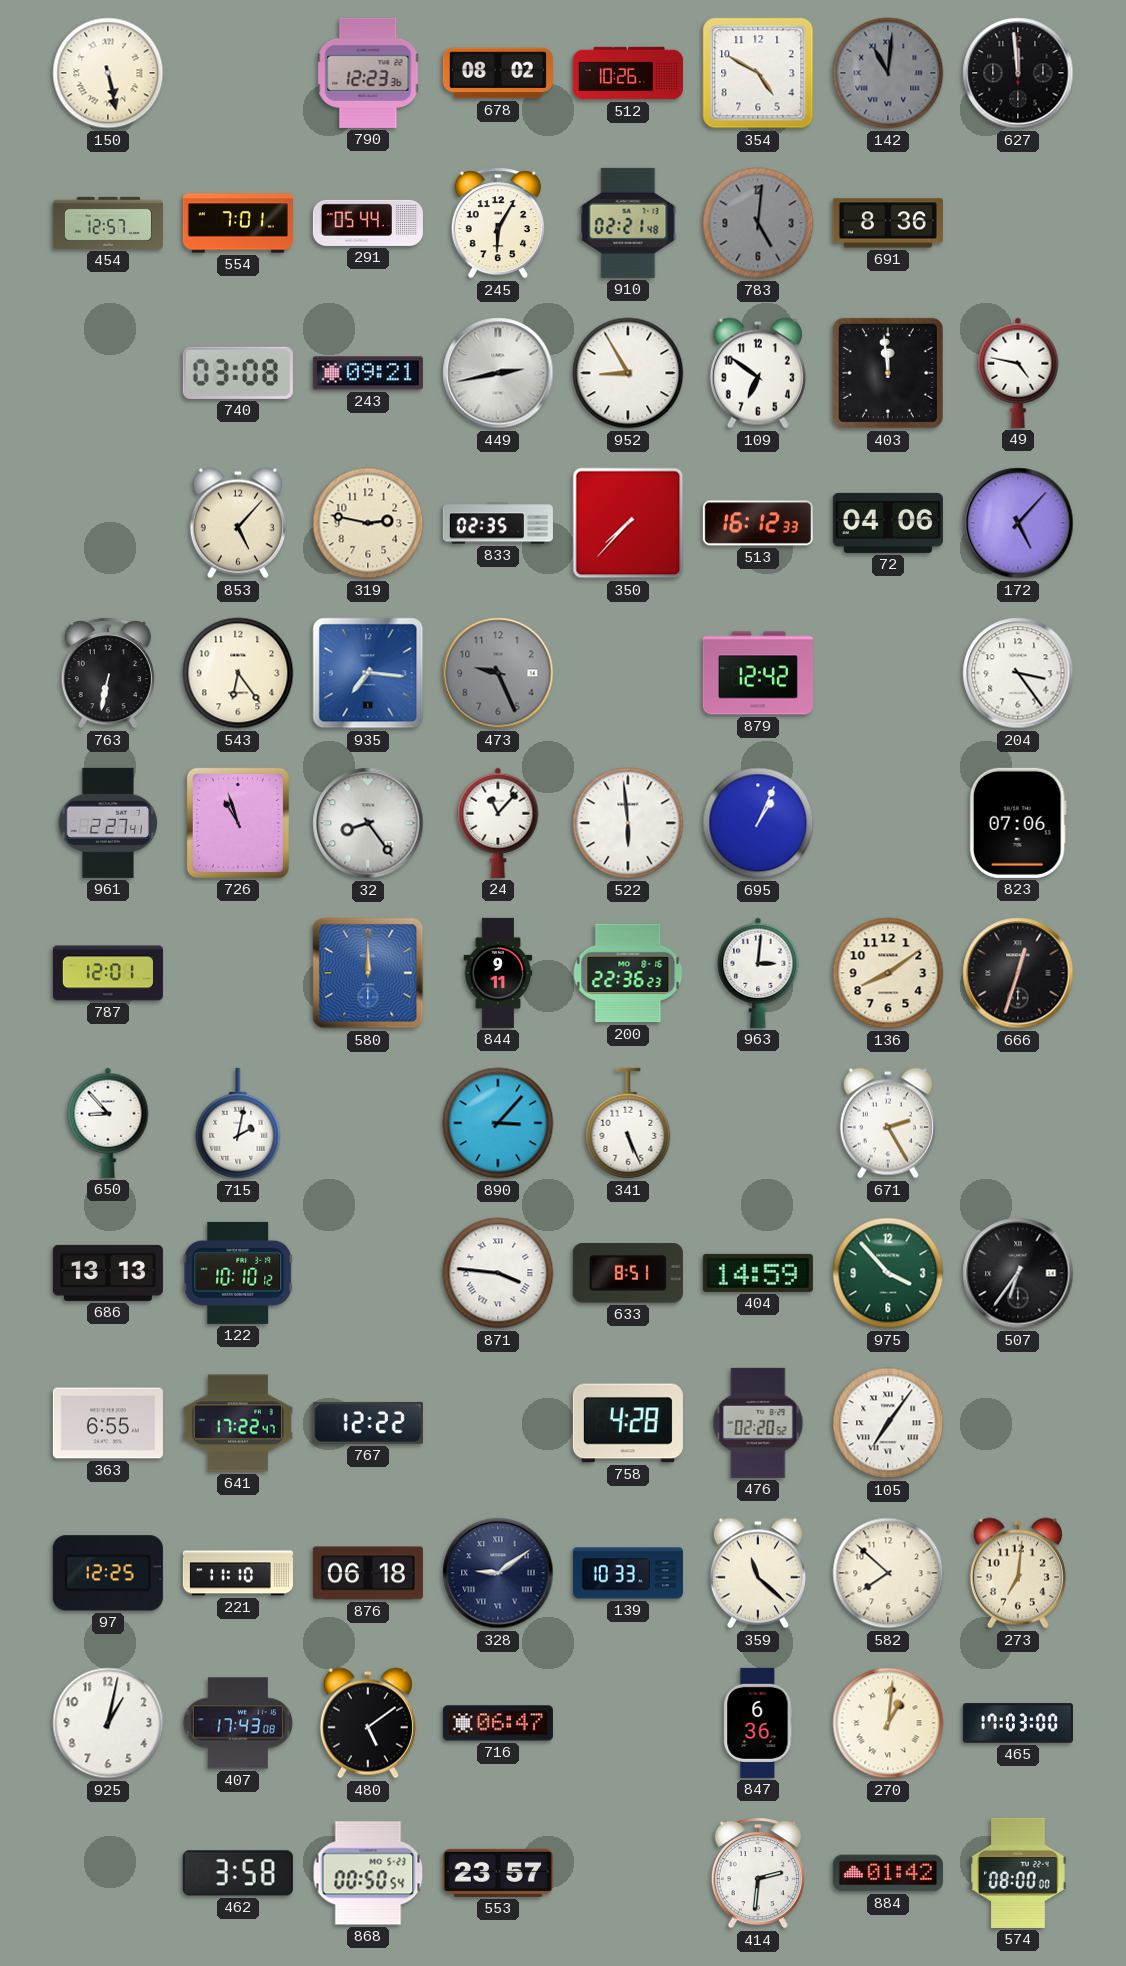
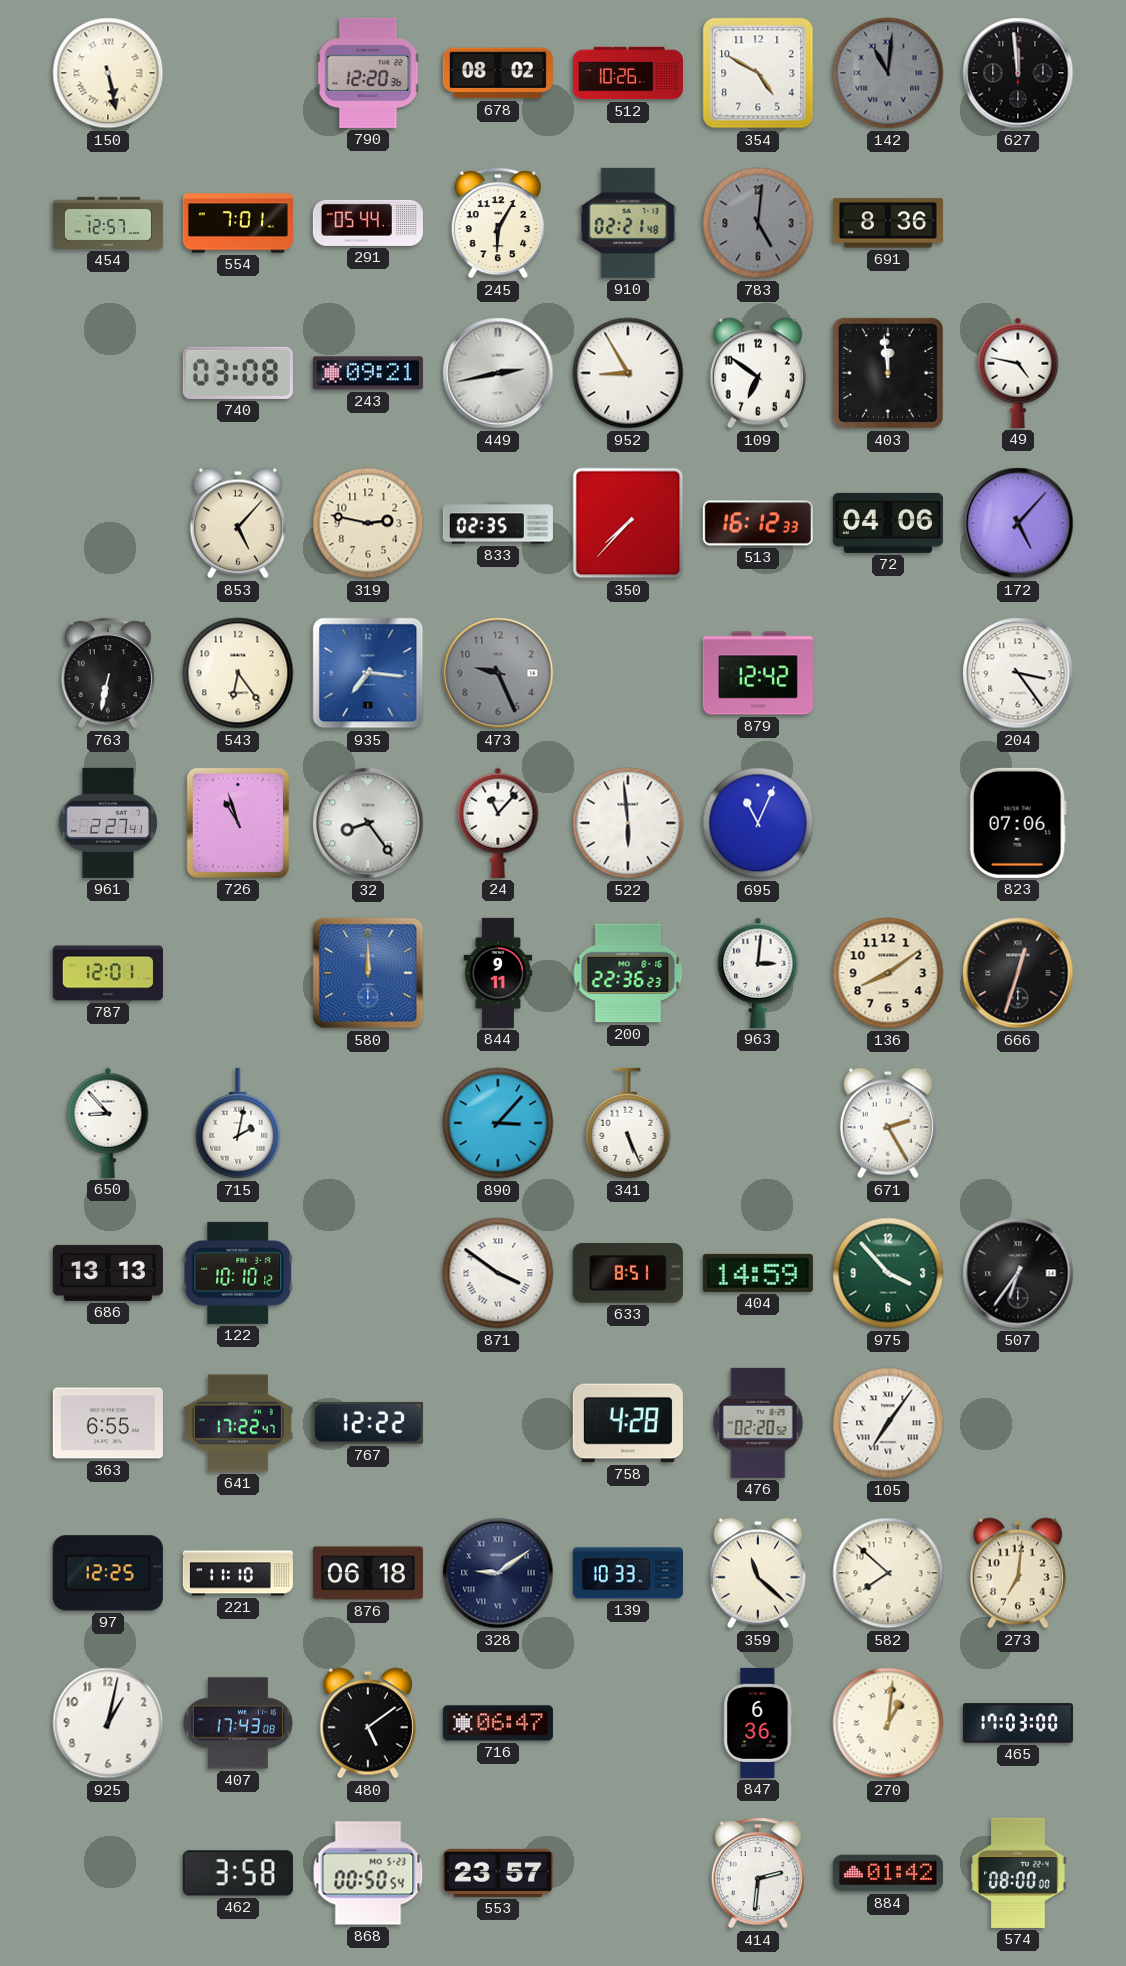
790: 12:23 -> 12:20 (368, 73)
695: 1:04 -> 11:04 (758, 823)
871: 3:46 -> 3:51 (498, 1273)
